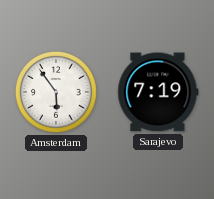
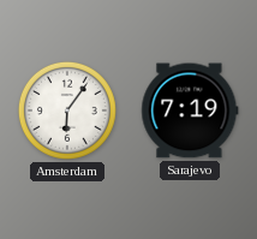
Amsterdam: 5:54 -> 6:06 (67, 110)
